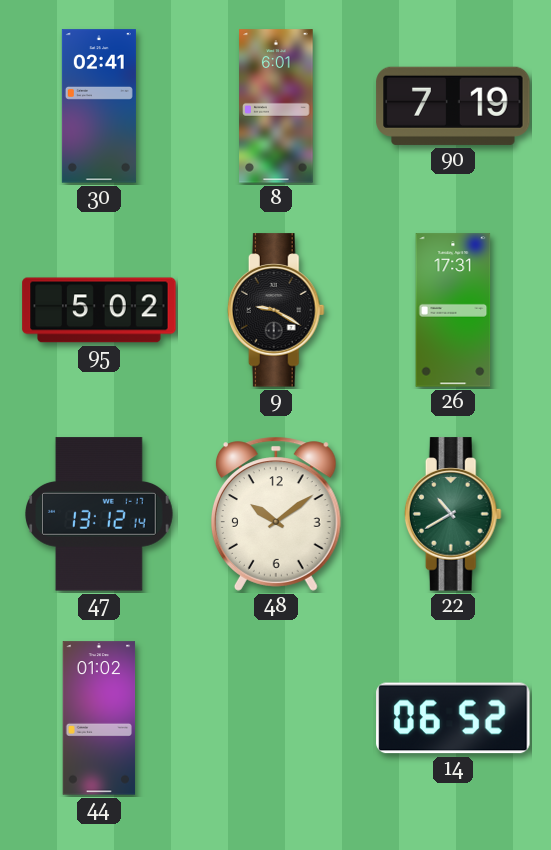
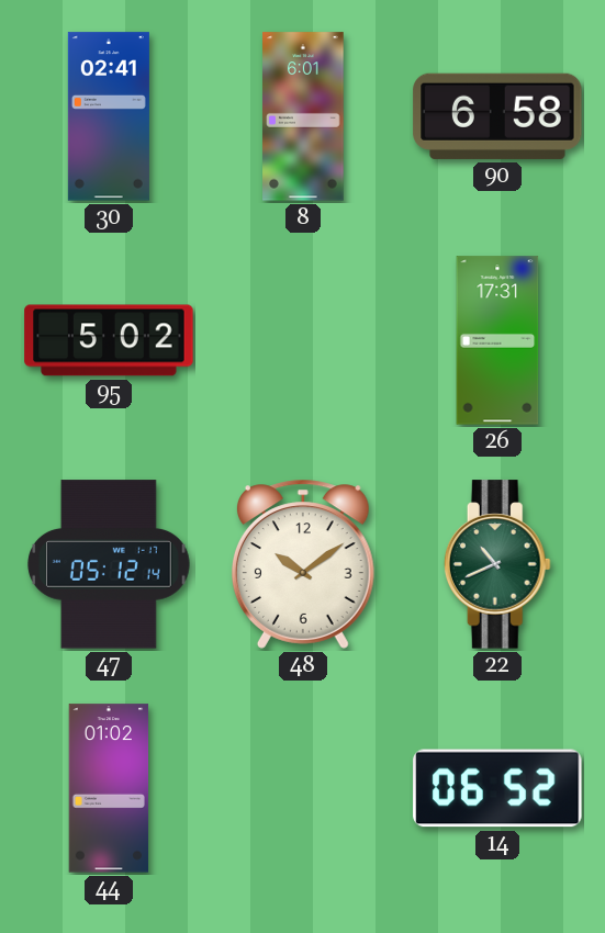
90: 7:19 -> 6:58 (497, 116)
9: 9:20 -> none (276, 310)
47: 13:12 -> 05:12 (110, 564)
22: 10:40 -> 10:41 (497, 564)
